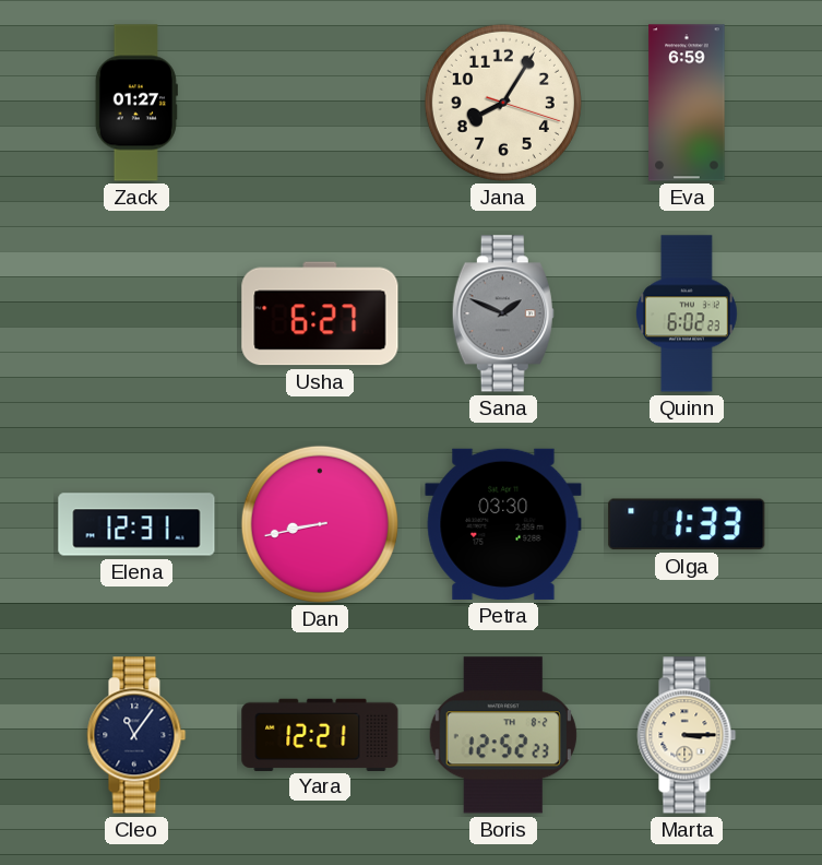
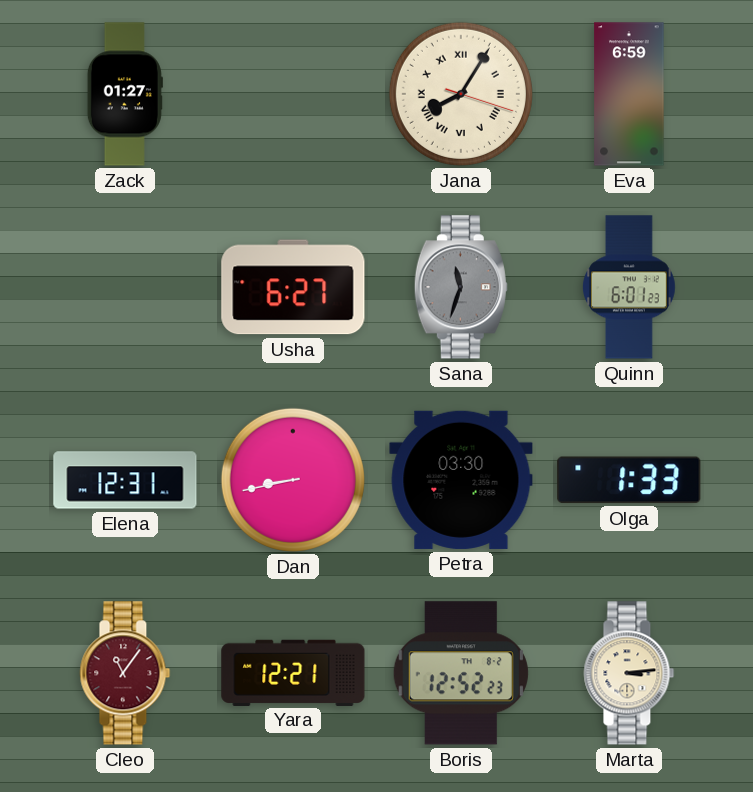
Jana numerals: Arabic -> Roman (461, 94)
Sana: 1:49 -> 11:33 (461, 287)
Quinn: 6:02 -> 6:01 (630, 287)
Cleo dial: navy -> burgundy (125, 673)
Marta: 3:15 -> 3:14 (629, 673)
